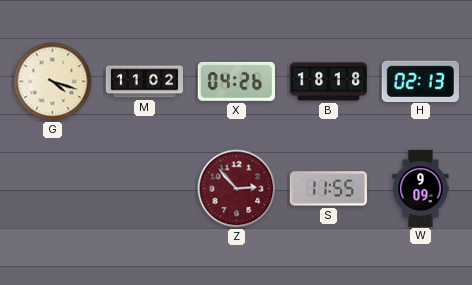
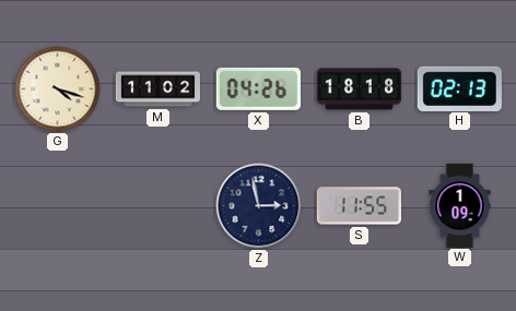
Z: 2:53 -> 2:58 (259, 206)
Z dial: burgundy -> navy (259, 206)
W: 9:09 -> 1:09 (460, 205)
